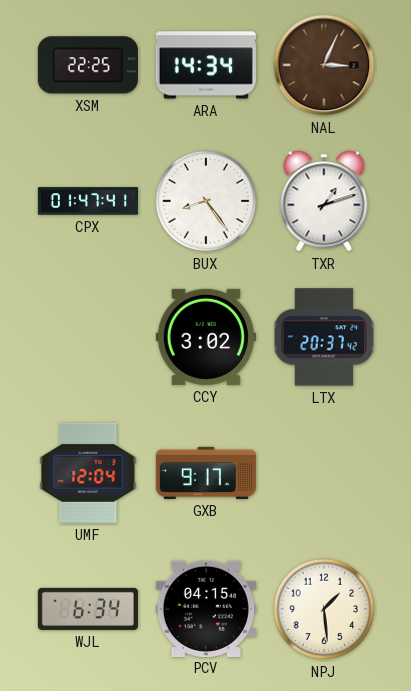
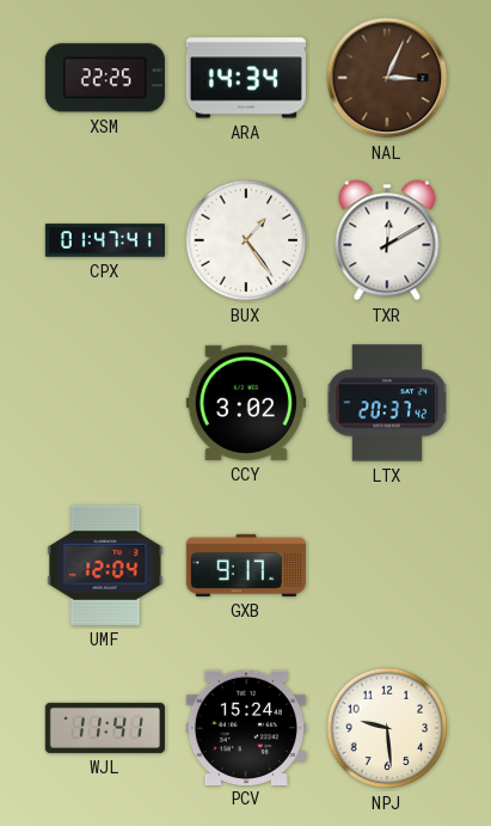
BUX: 8:24 -> 1:24 (246, 240)
TXR: 1:12 -> 12:10 (387, 240)
WJL: 6:34 -> 11:41 (105, 728)
PCV: 04:15 -> 15:24 (246, 727)
NPJ: 1:29 -> 9:29 (387, 728)
